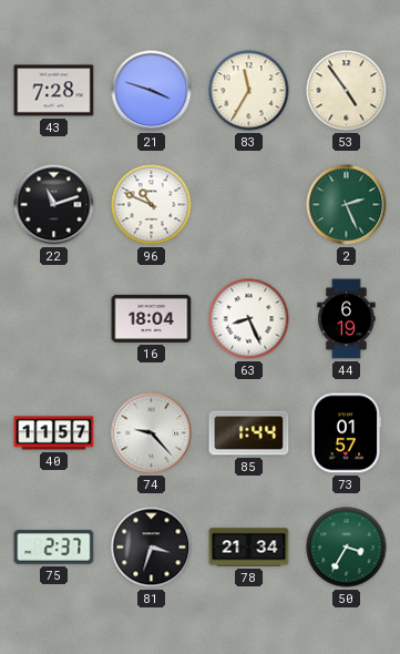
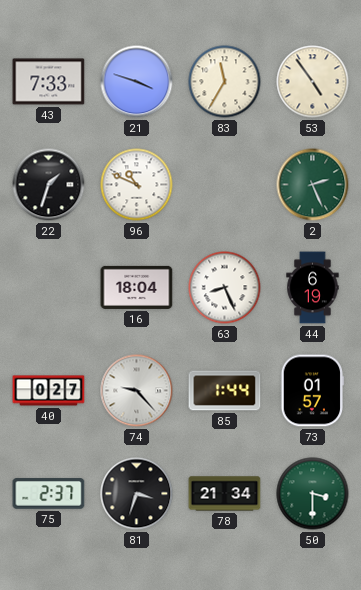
43: 7:28 -> 7:33 (49, 82)
22: 11:12 -> 1:33 (49, 185)
40: 11:57 -> 0:27 (49, 391)
50: 3:35 -> 3:30 (313, 494)
